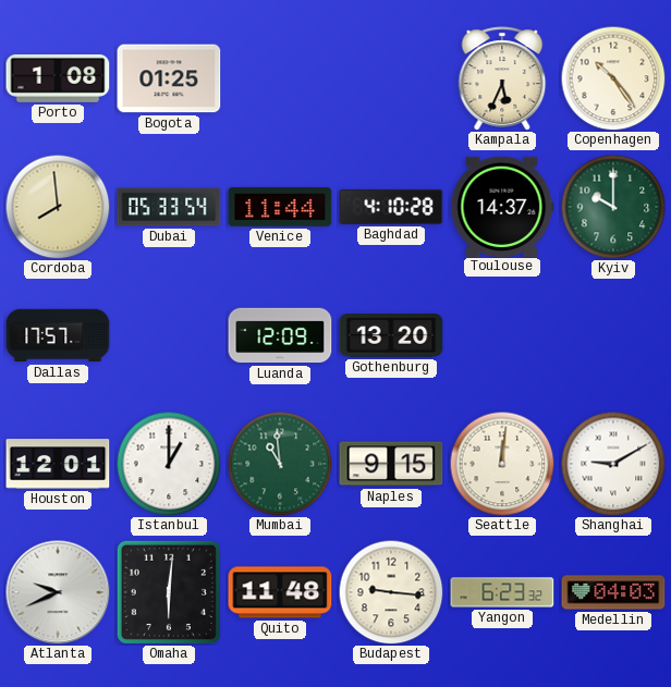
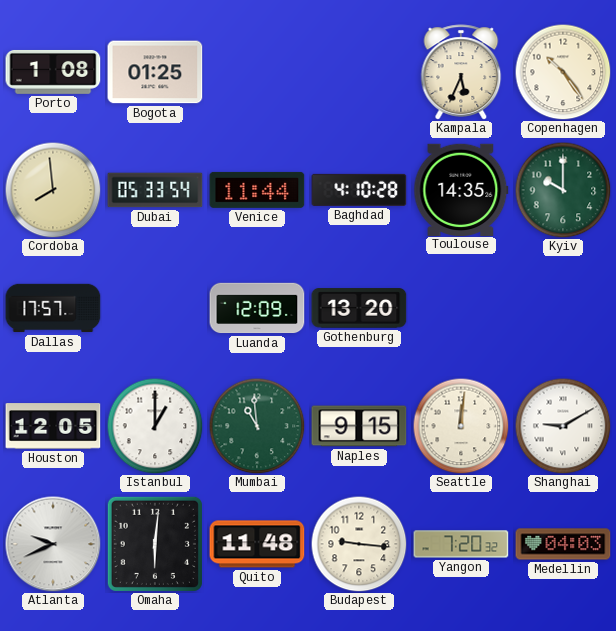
Toulouse: 14:37 -> 14:35 (461, 189)
Houston: 12:01 -> 12:05 (53, 426)
Yangon: 6:23 -> 7:20 (461, 544)
